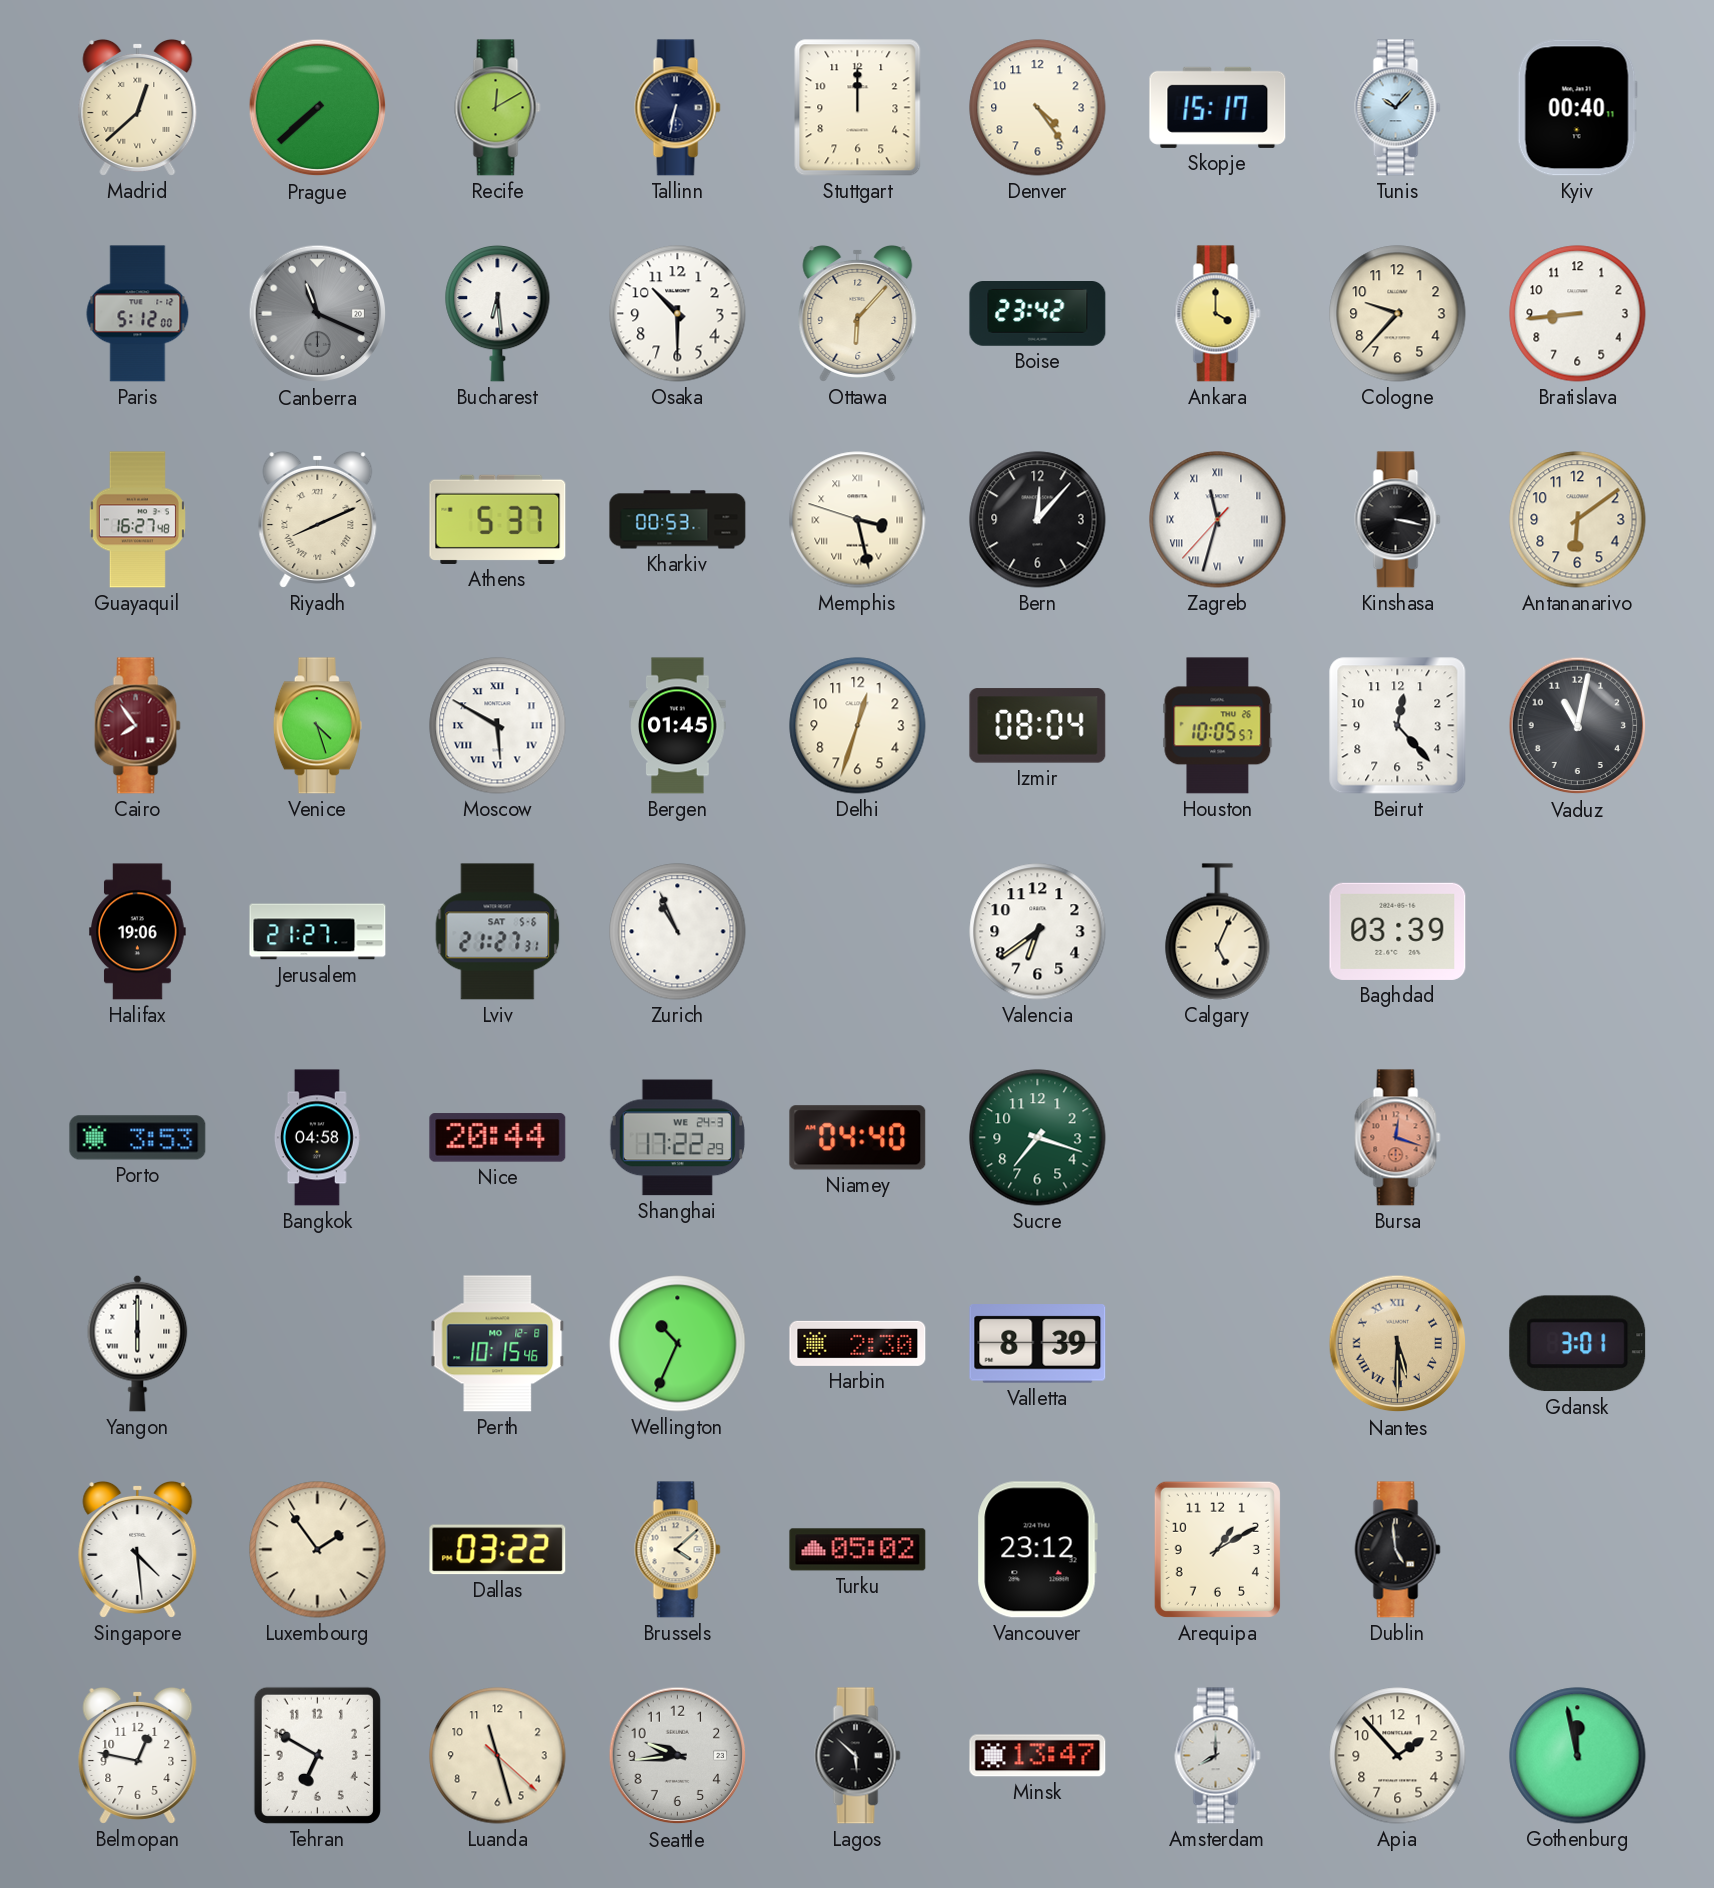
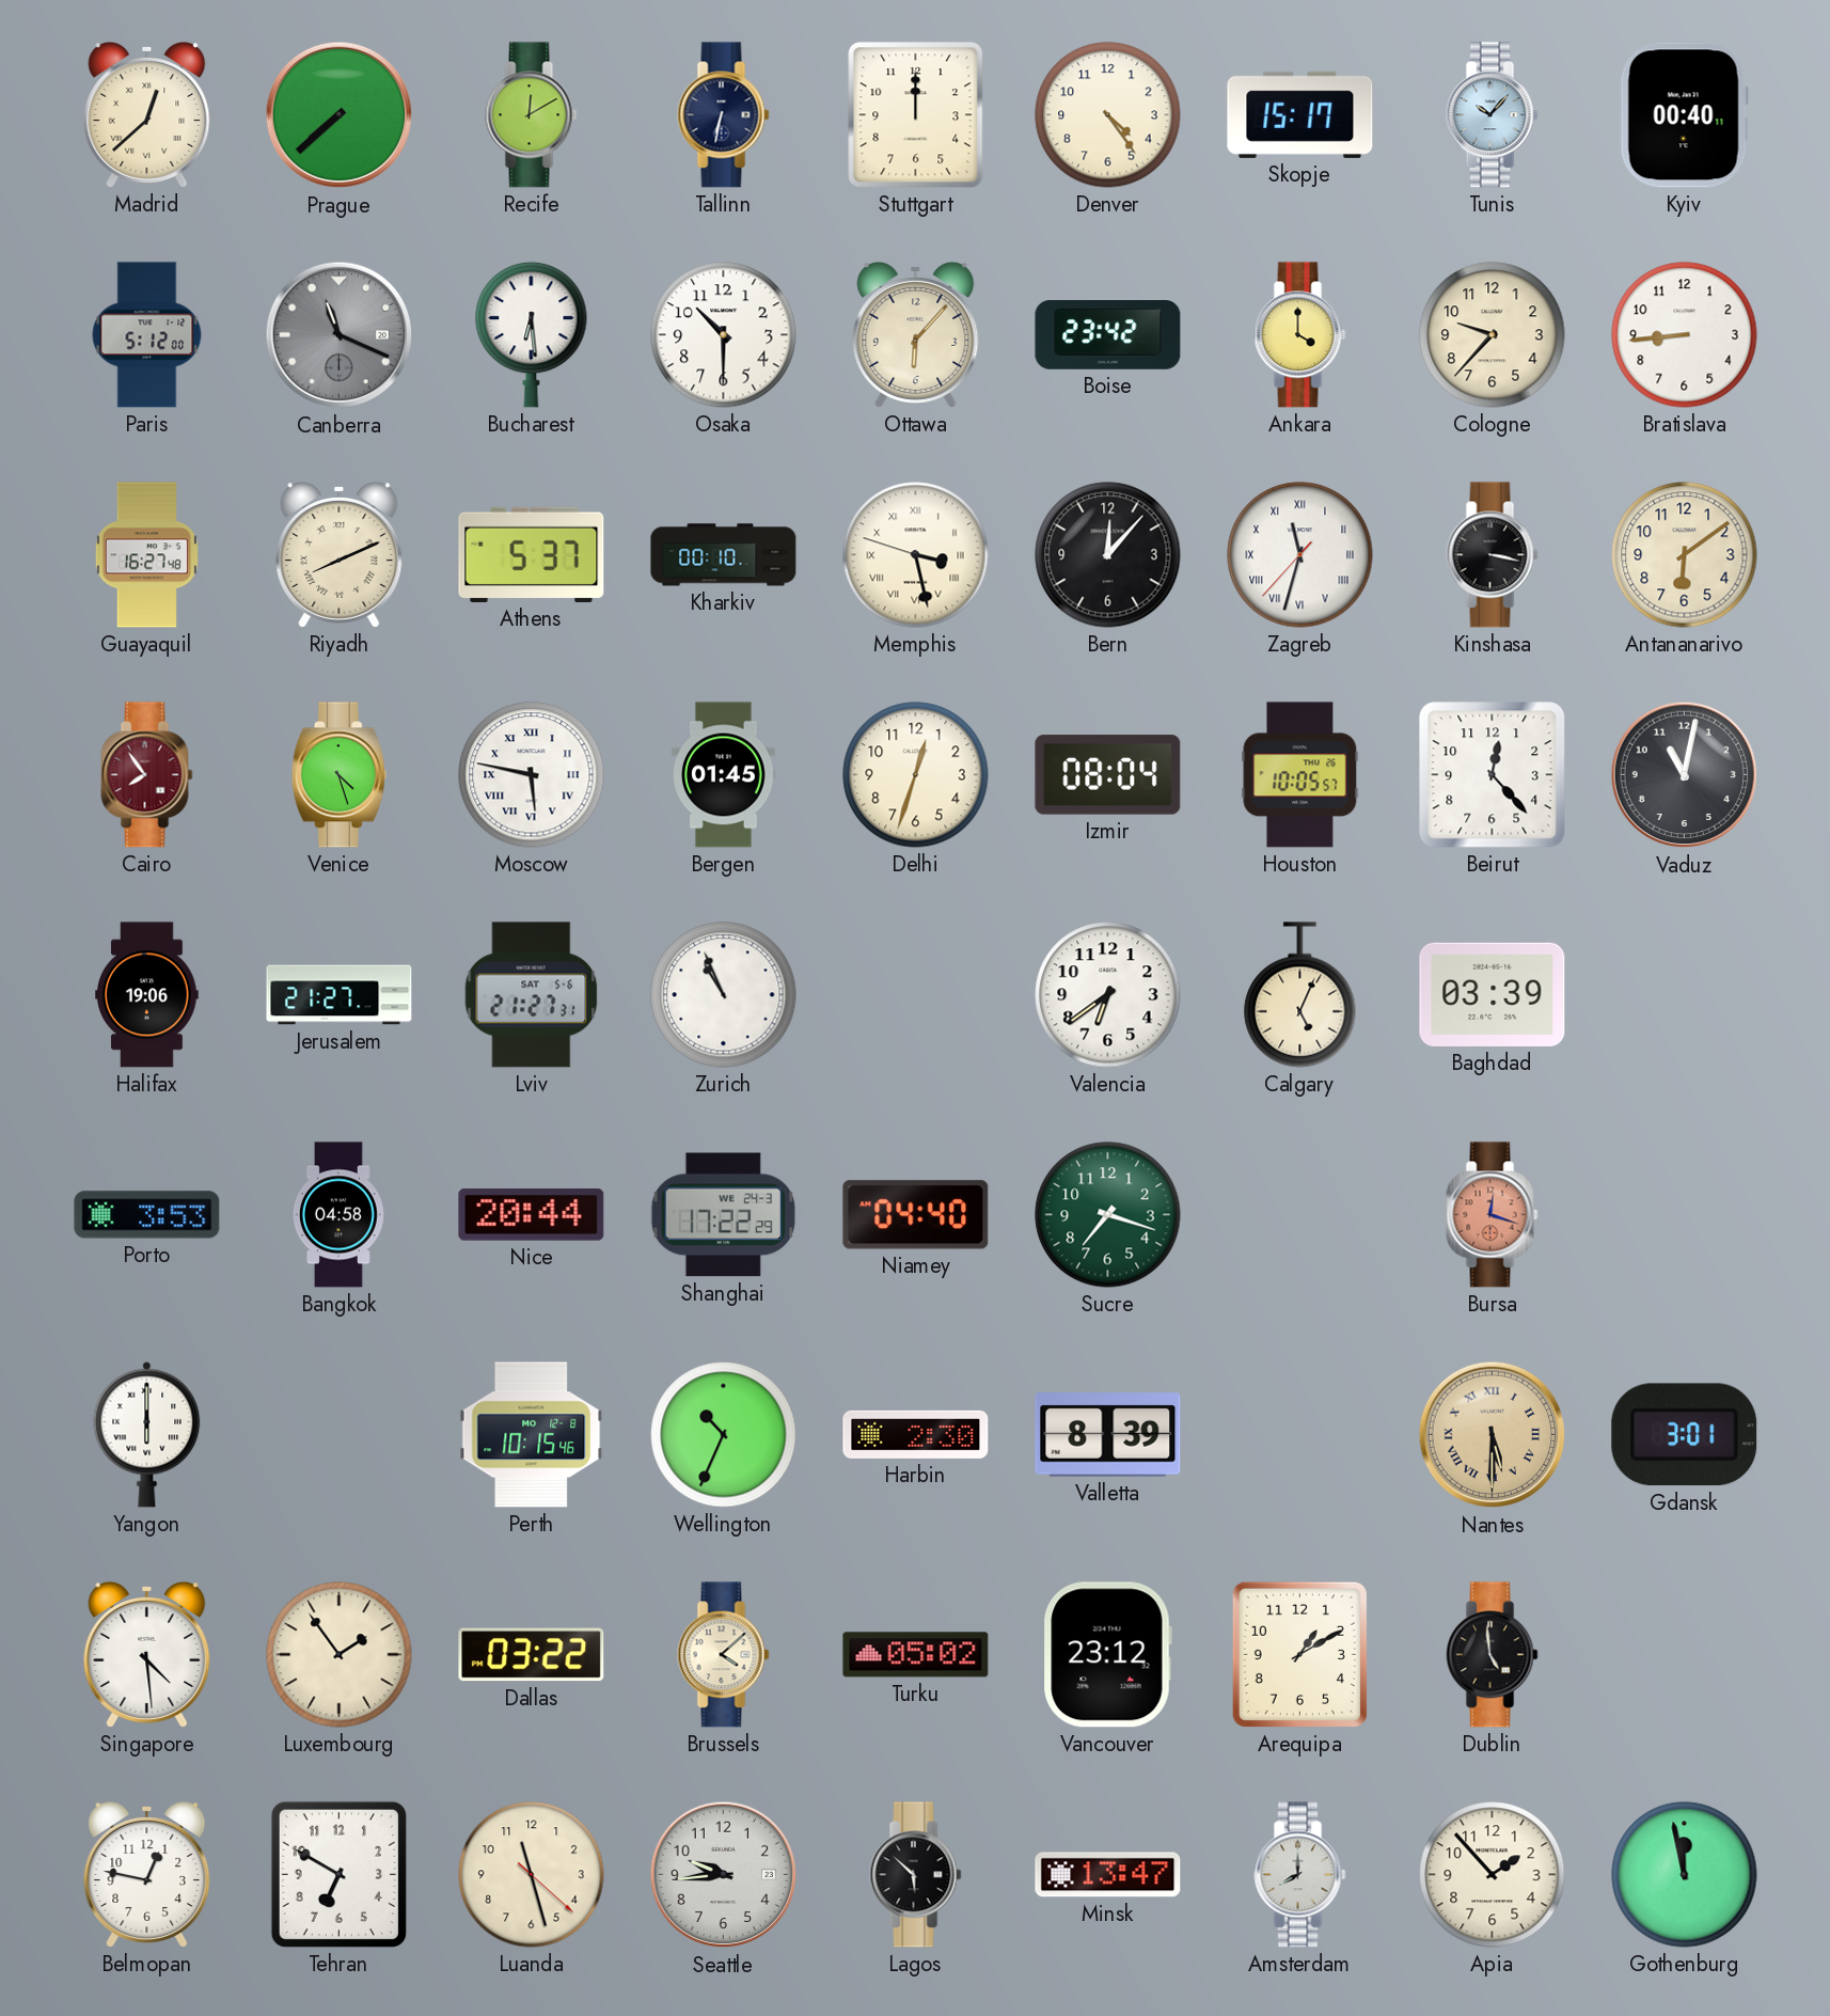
Kharkiv: 00:53 -> 00:10 (724, 555)
Moscow: 5:50 -> 5:47 (532, 775)
